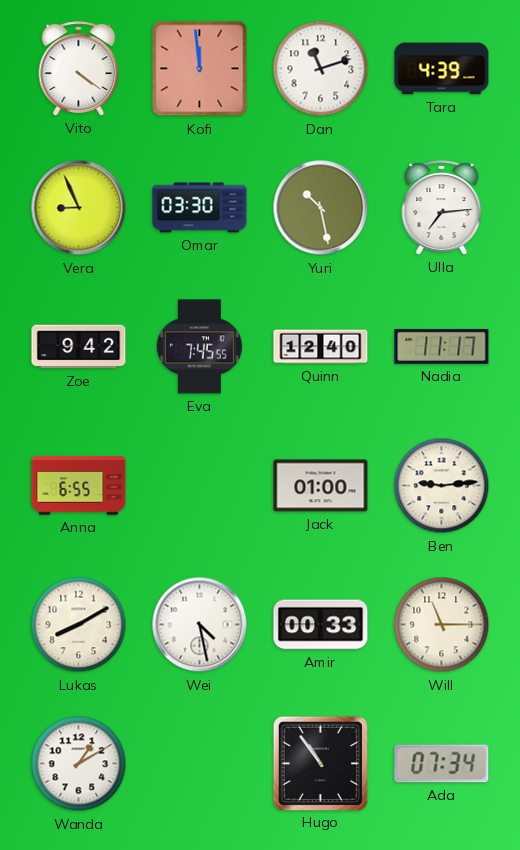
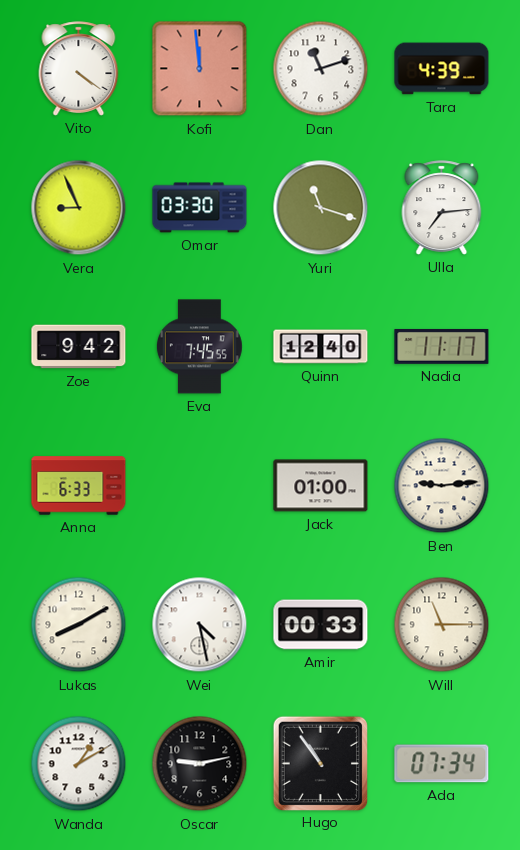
Yuri: 10:28 -> 11:18 (321, 208)
Anna: 6:55 -> 6:33 (79, 486)
Oscar: none -> 9:13 (200, 764)
